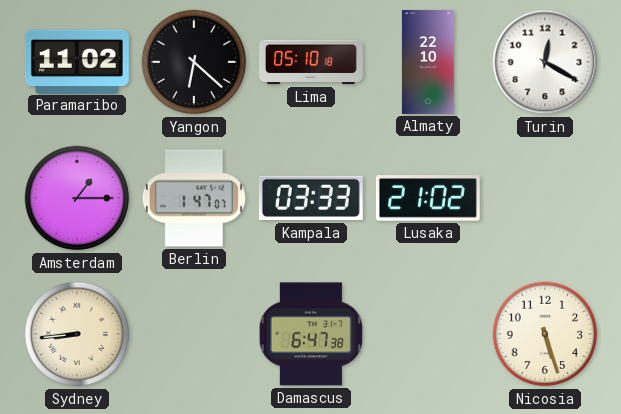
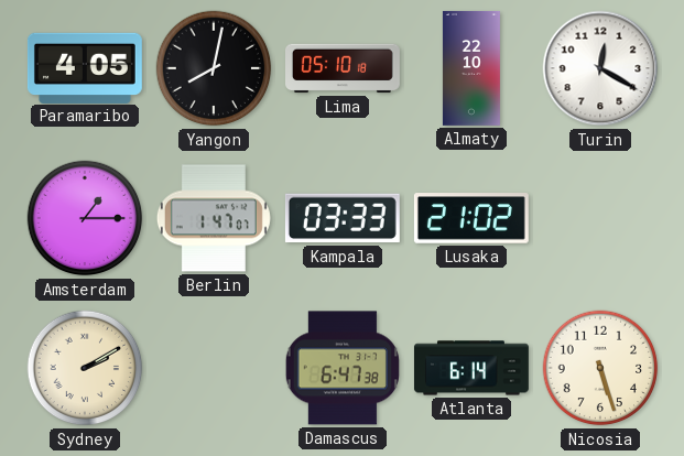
Paramaribo: 11:02 -> 4:05 (85, 67)
Yangon: 6:22 -> 8:02 (214, 68)
Sydney: 8:44 -> 2:10 (85, 368)
Atlanta: none -> 6:14 (471, 368)
